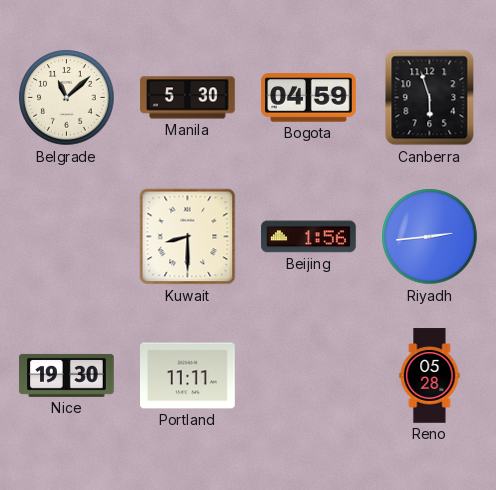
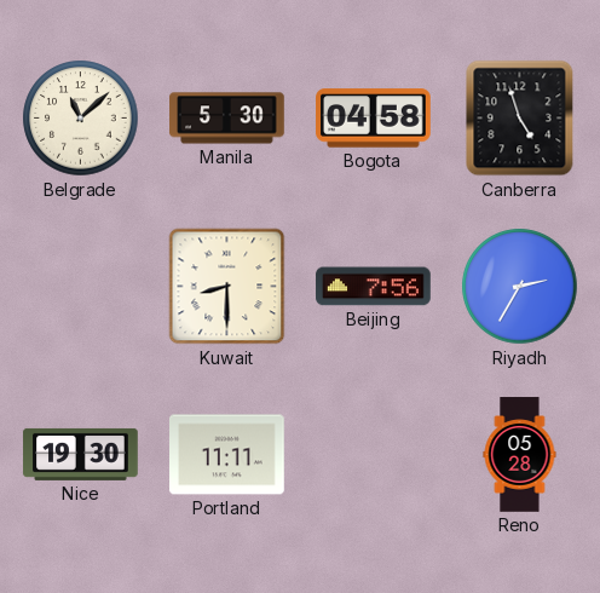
Bogota: 04:59 -> 04:58 (374, 119)
Canberra: 5:57 -> 4:57 (520, 119)
Beijing: 1:56 -> 7:56 (374, 287)
Riyadh: 2:44 -> 2:35 (520, 287)
